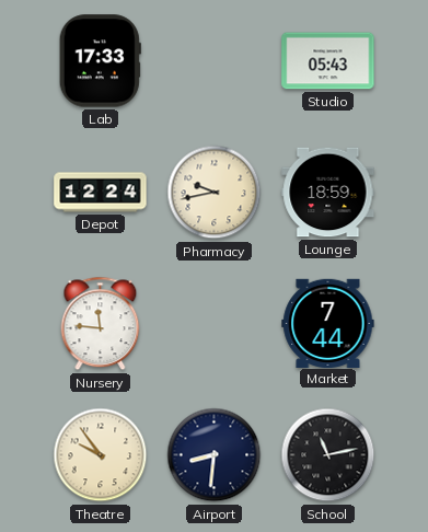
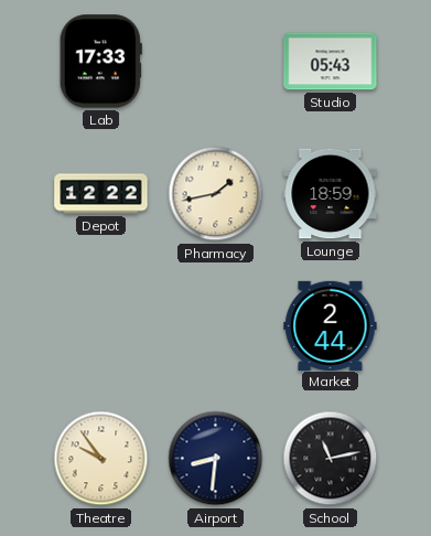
Depot: 12:24 -> 12:22 (101, 194)
Pharmacy: 9:43 -> 1:43 (216, 194)
Nursery: 11:46 -> none (101, 324)
Market: 7:44 -> 2:44 (331, 325)
